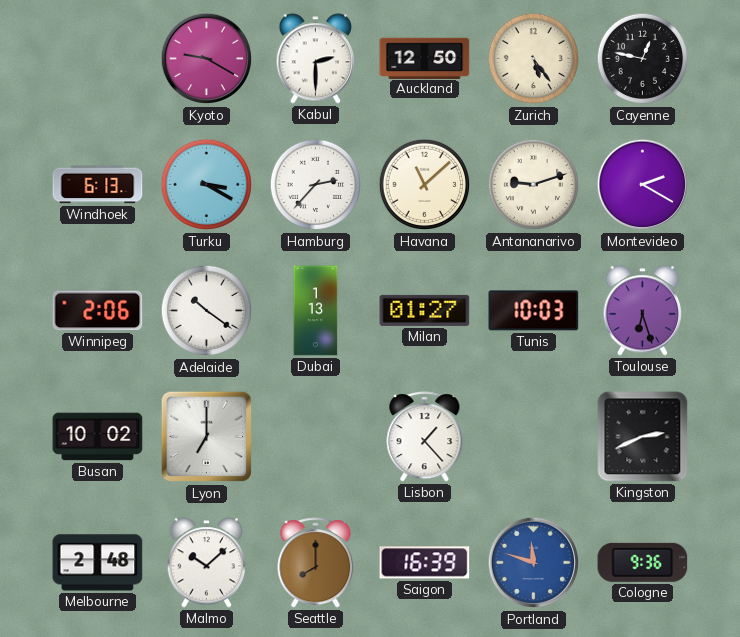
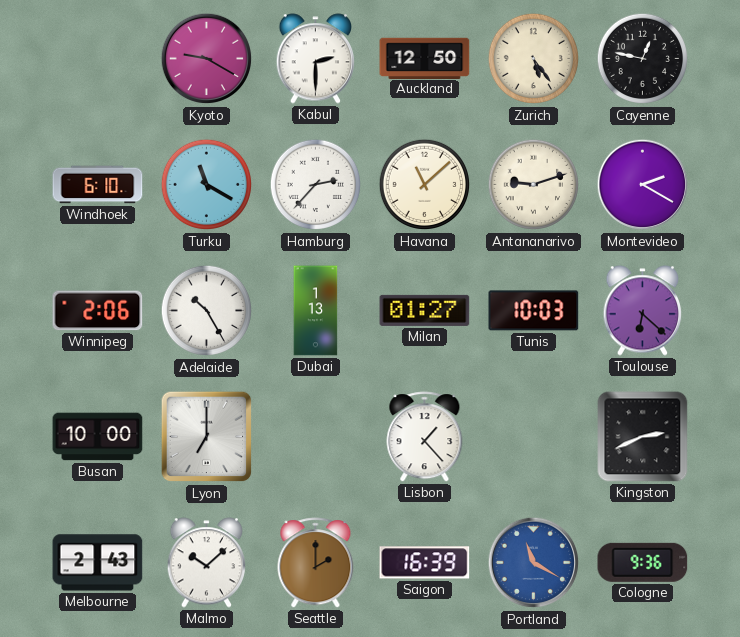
Windhoek: 6:13 -> 6:10 (98, 185)
Turku: 3:20 -> 11:20 (207, 185)
Adelaide: 10:21 -> 10:25 (207, 311)
Toulouse: 6:27 -> 6:22 (643, 311)
Busan: 10:02 -> 10:00 (98, 437)
Melbourne: 2:48 -> 2:43 (98, 563)
Seattle: 8:00 -> 2:00 (316, 563)
Portland: 11:48 -> 11:20 (534, 563)
